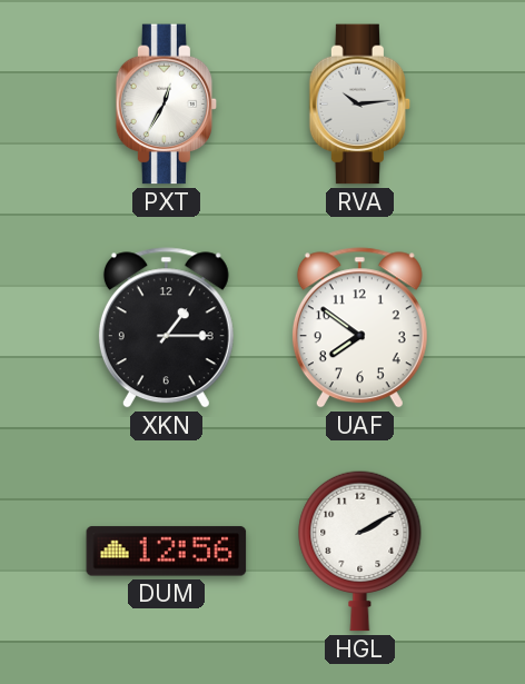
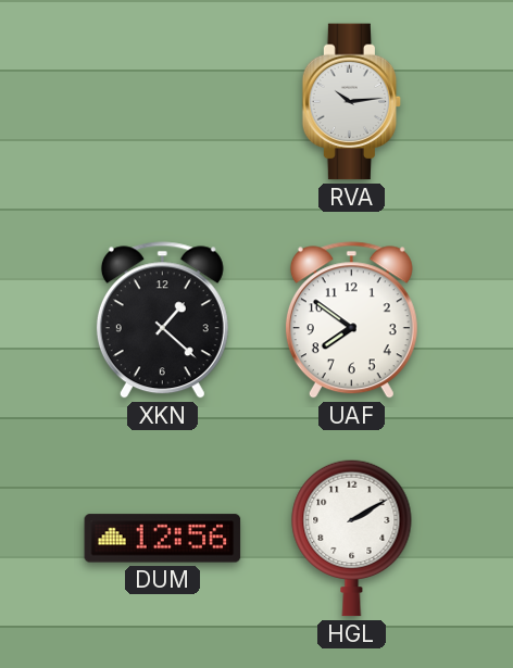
PXT: 12:35 -> none (167, 105)
XKN: 1:15 -> 1:22 (162, 320)
